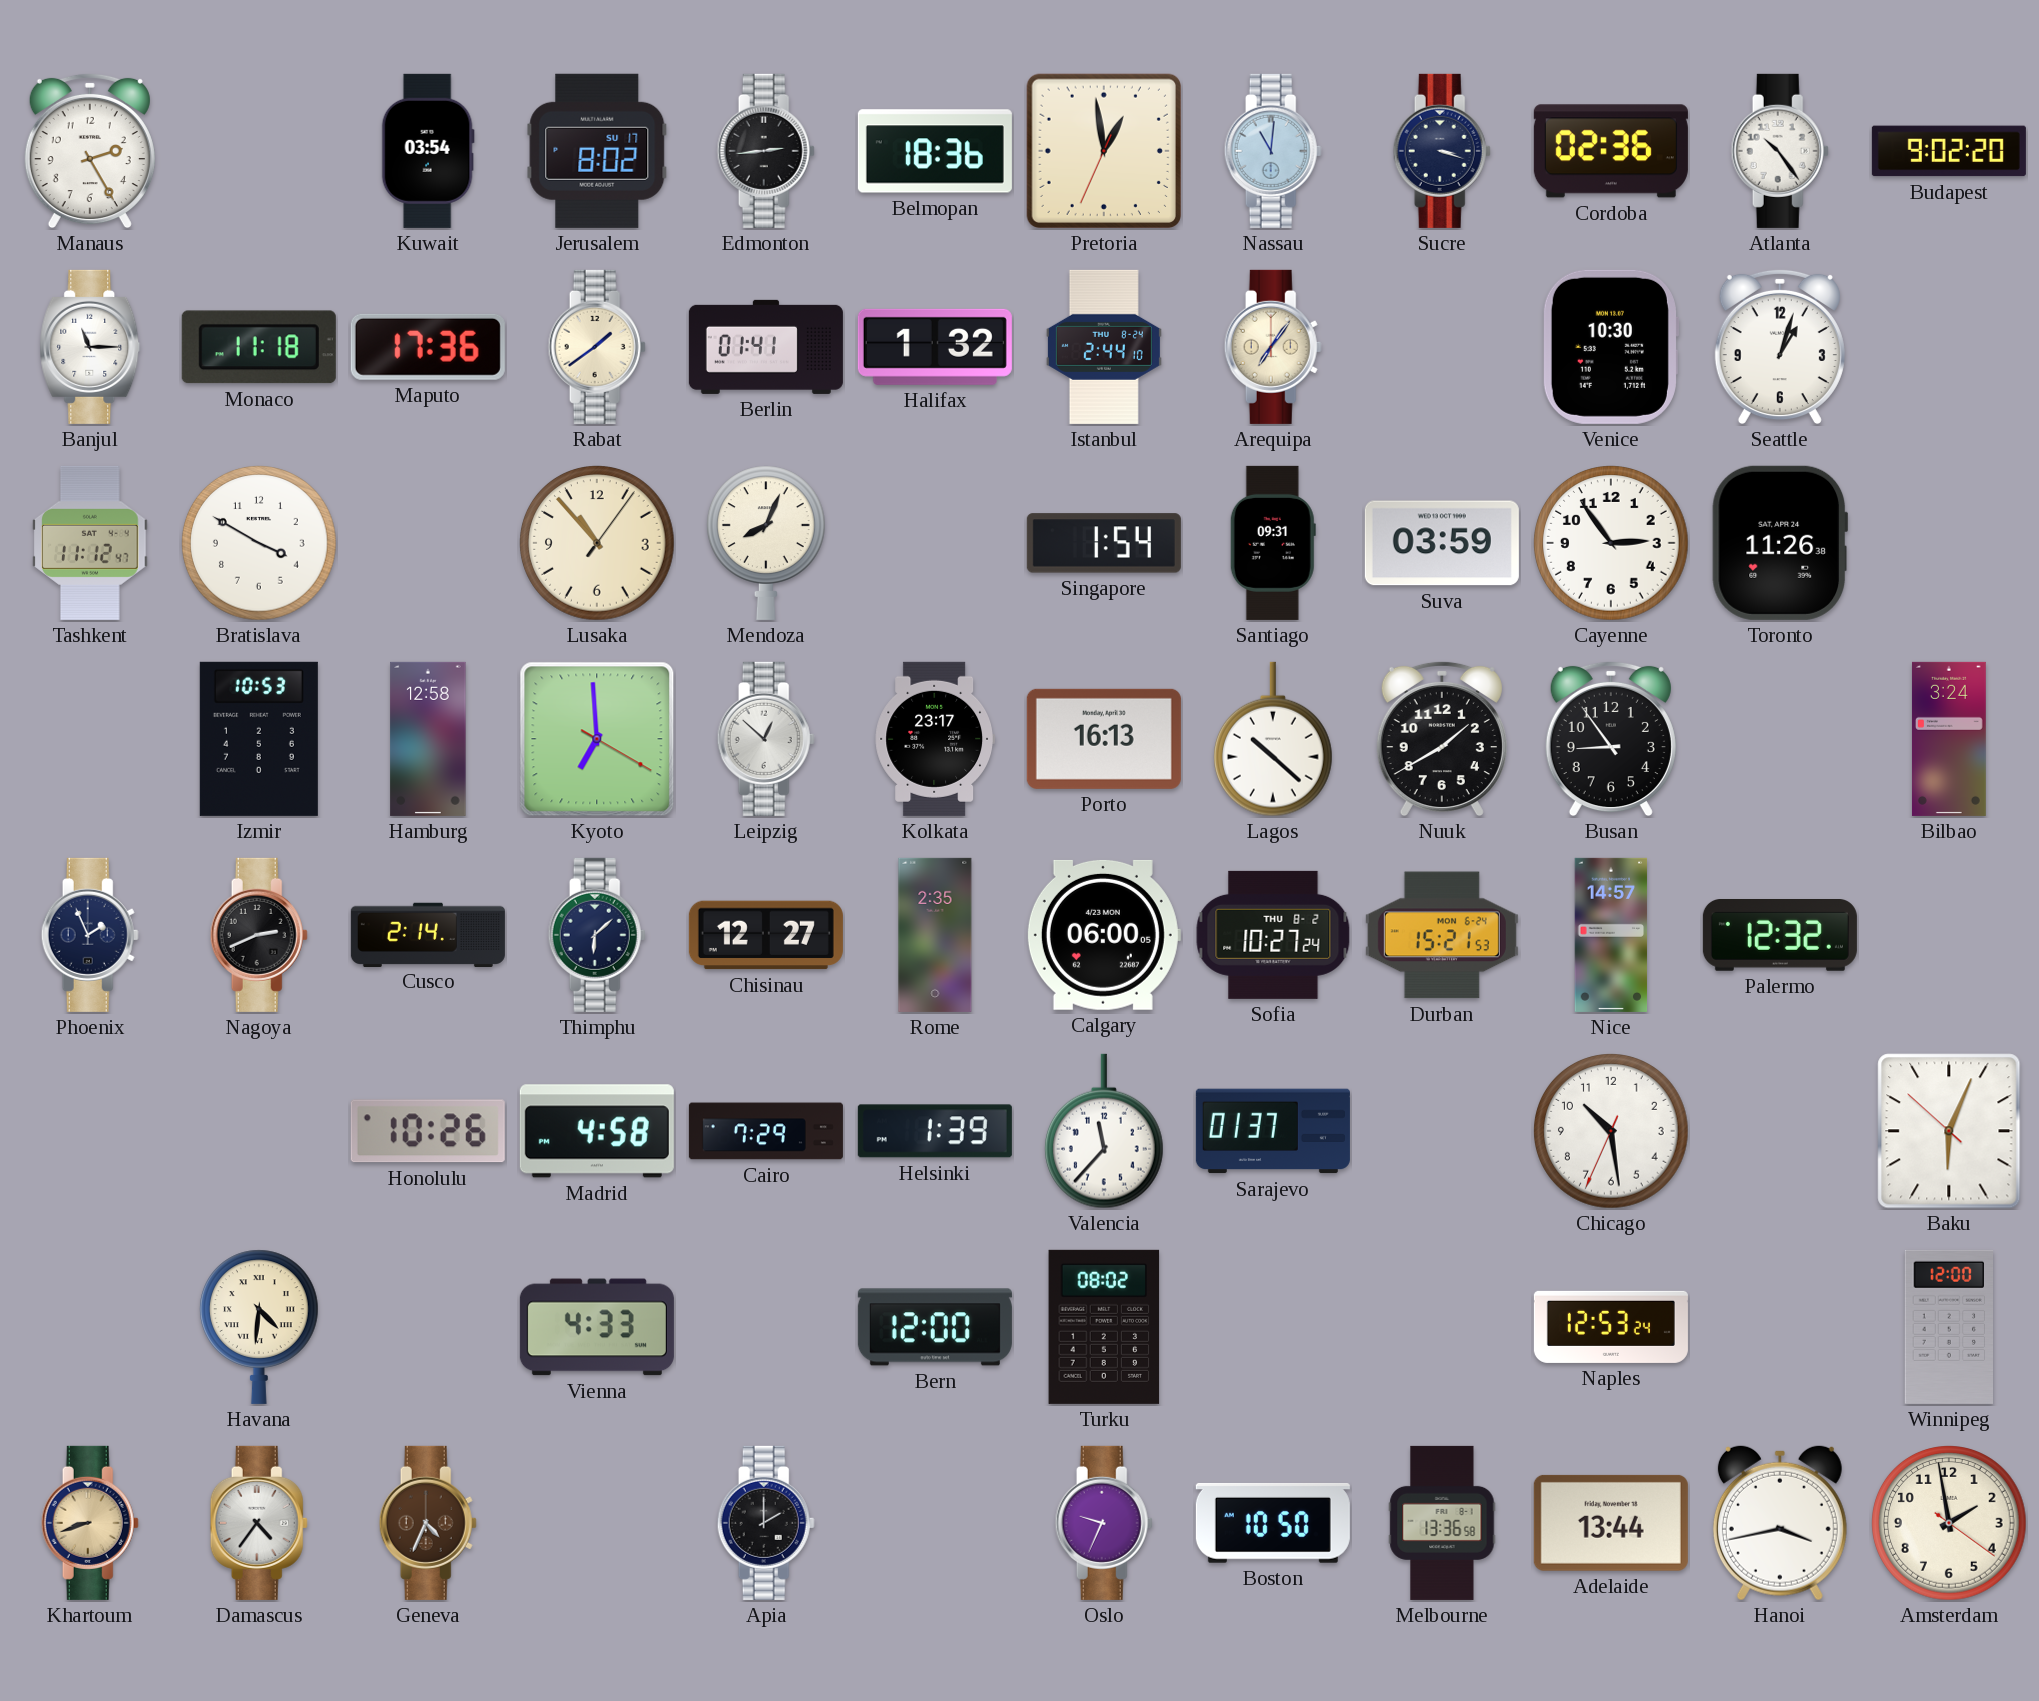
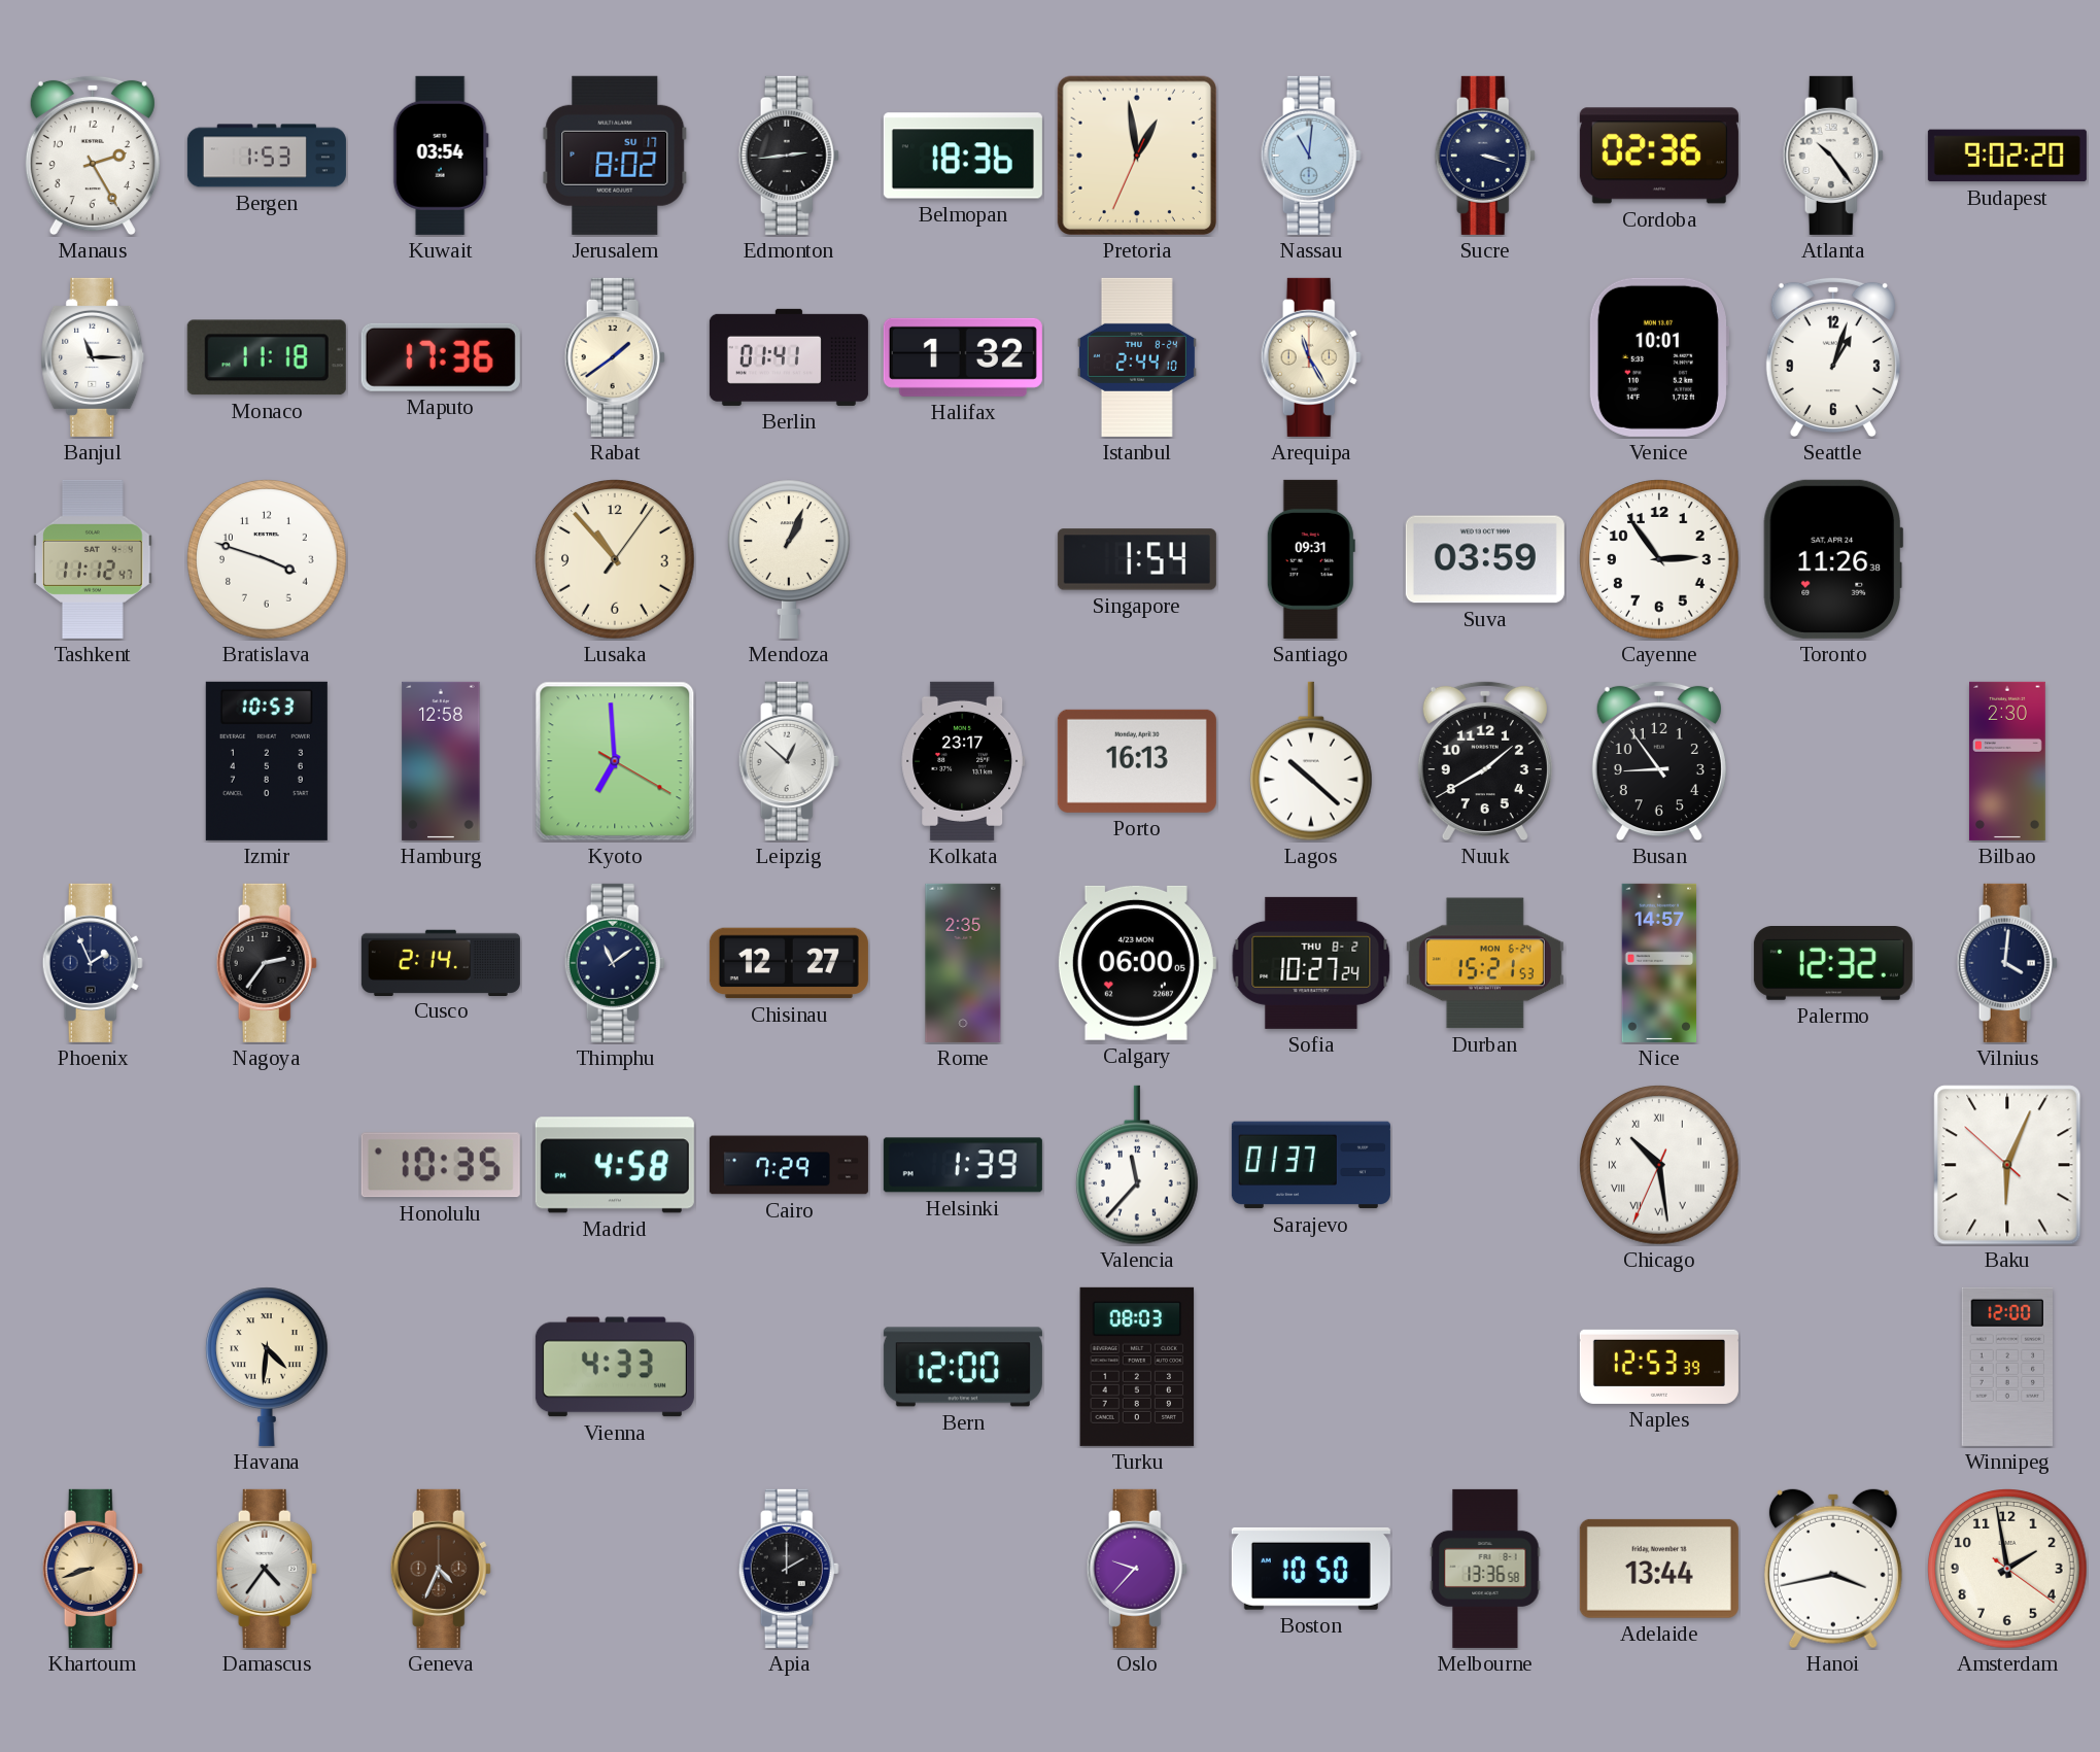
Bergen: none -> 1:53 (267, 156)
Arequipa: 7:06 -> 11:25 (1311, 357)
Venice: 10:30 -> 10:01 (1658, 357)
Bratislava: 3:50 -> 3:48 (267, 559)
Mendoza: 8:04 -> 1:04 (789, 559)
Bilbao: 3:24 -> 2:30 (2007, 761)
Nagoya: 2:41 -> 2:36 (267, 963)
Thimphu: 6:08 -> 11:09 (615, 963)
Vilnius: none -> 4:01 (2007, 963)
Honolulu: 10:26 -> 10:35 (441, 1165)
Chicago numerals: Arabic -> Roman (1659, 1165)
Turku: 08:02 -> 08:03 (1137, 1367)
Naples: 12:53:24 -> 12:53:39 (1659, 1367)
Oslo: 9:34 -> 9:37 (1137, 1569)
